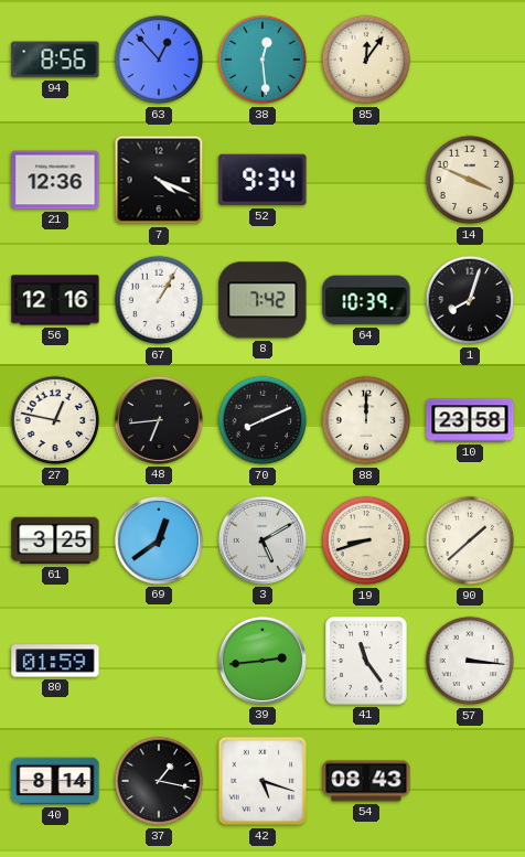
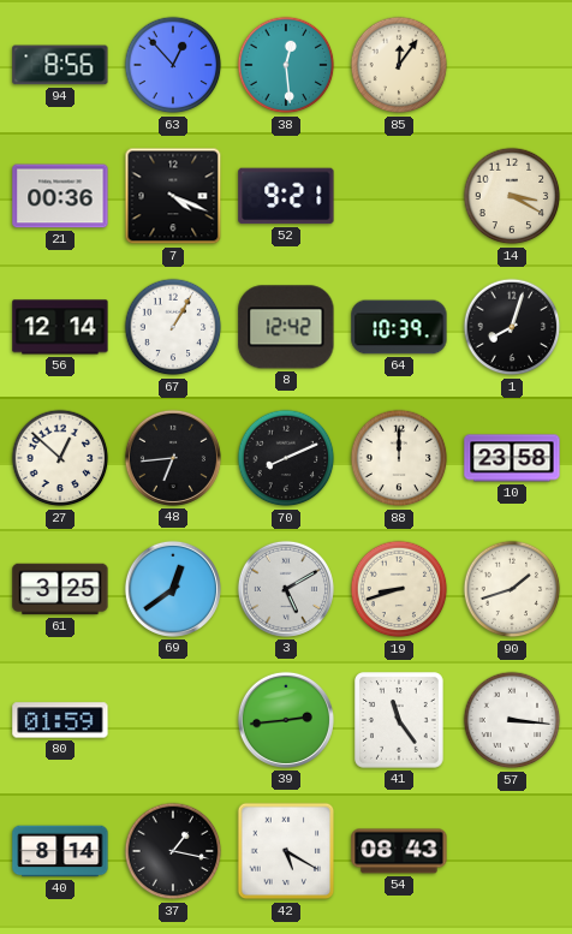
21: 12:36 -> 00:36 (60, 196)
52: 9:34 -> 9:21 (286, 196)
14: 3:49 -> 3:20 (512, 196)
56: 12:16 -> 12:14 (60, 327)
8: 7:42 -> 12:42 (286, 327)
27: 12:47 -> 12:52 (60, 458)
90: 1:38 -> 1:42 (512, 589)
42: 5:18 -> 5:20 (286, 851)
